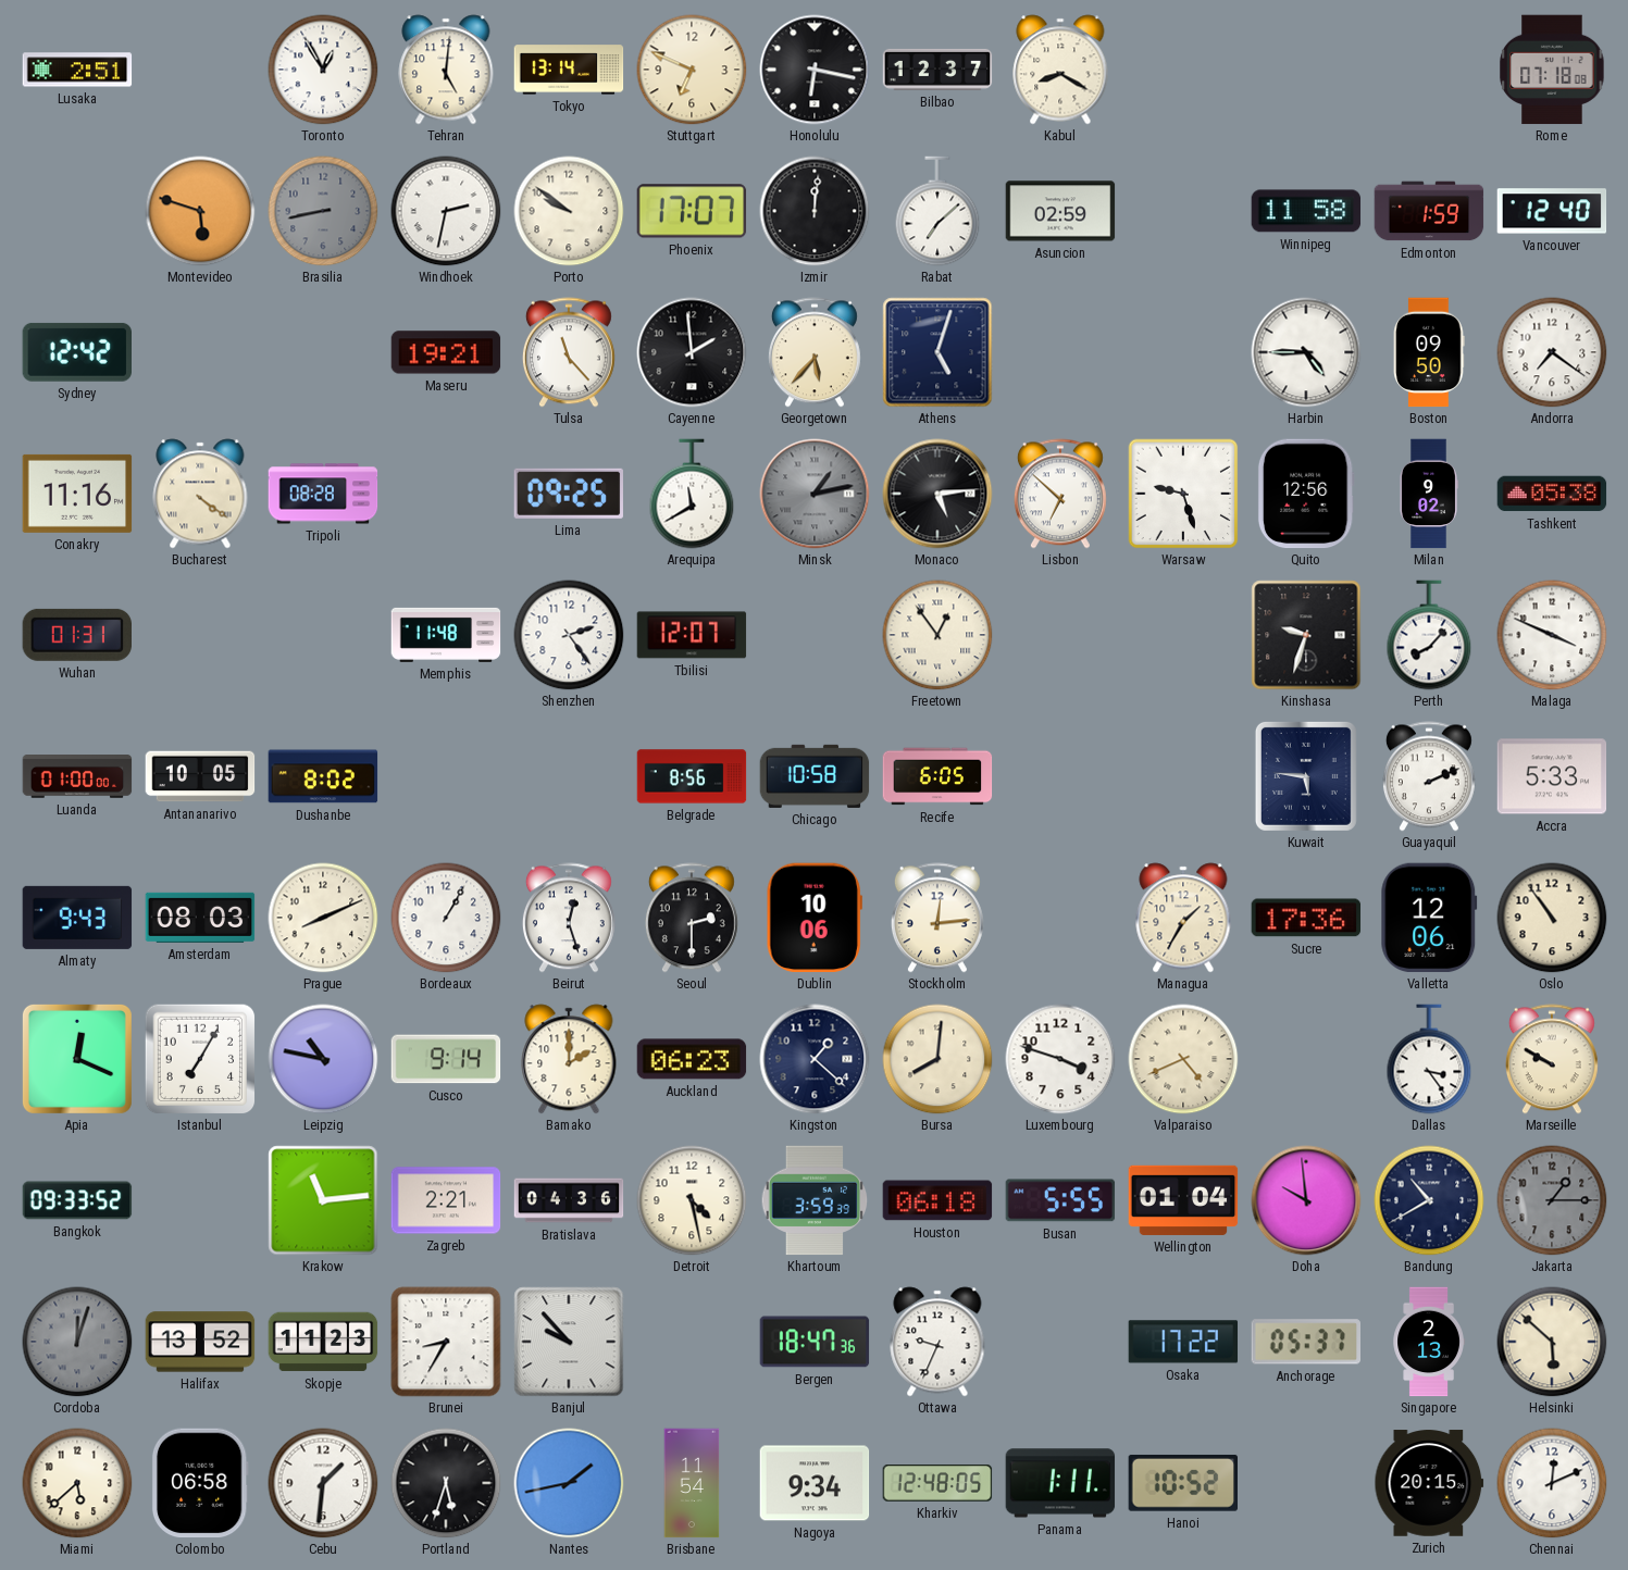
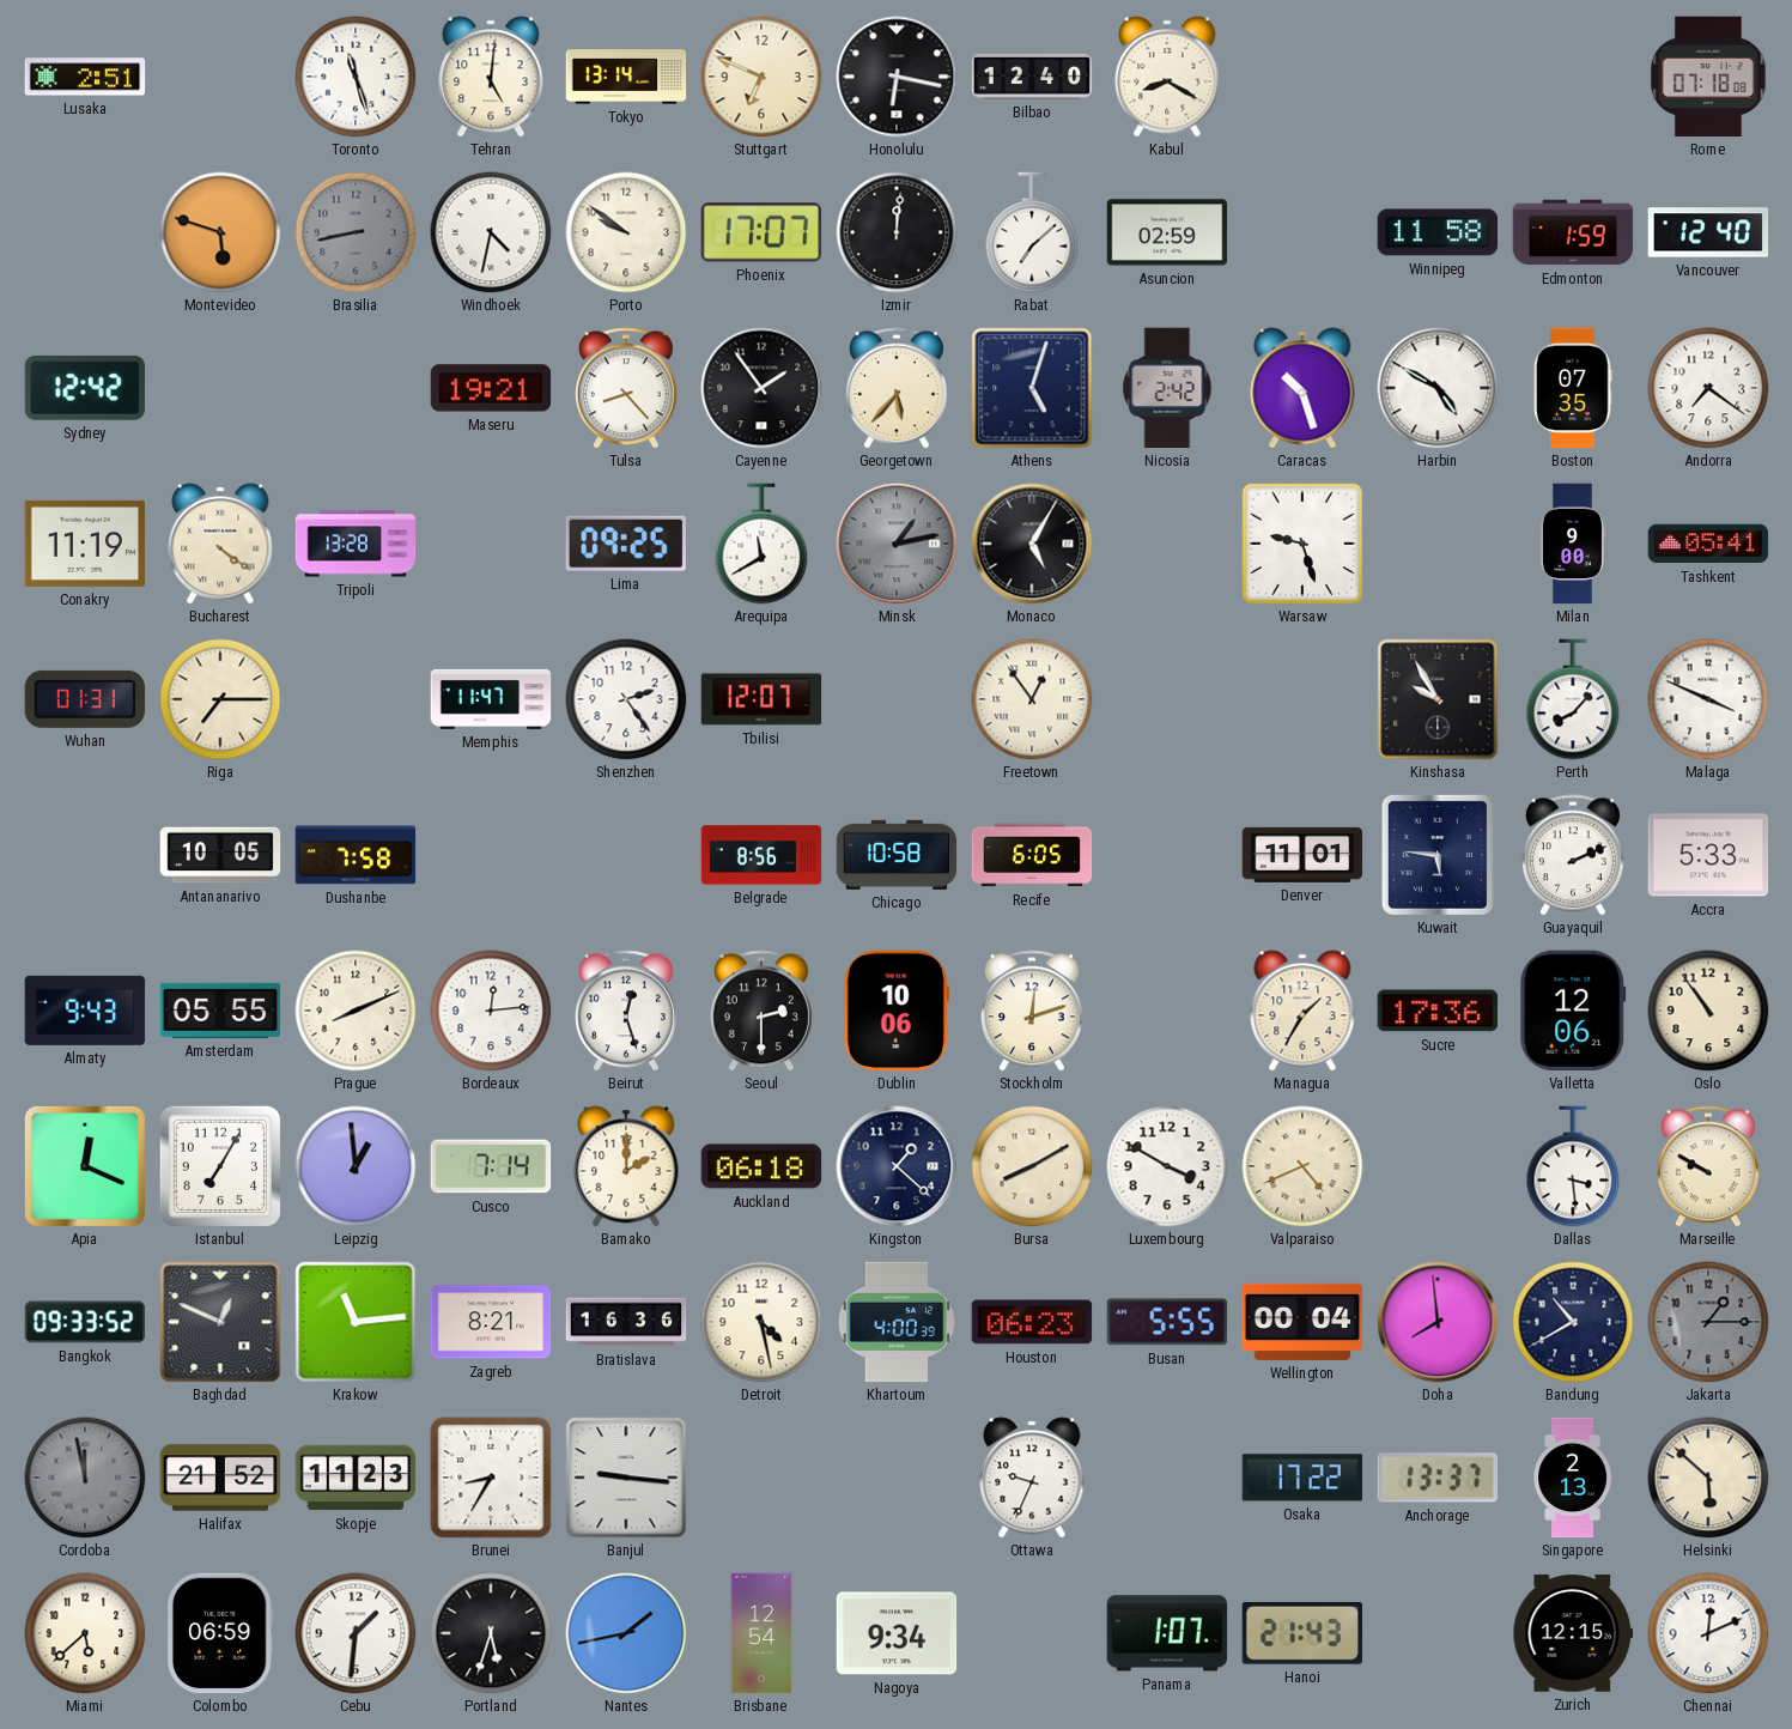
Toronto: 12:55 -> 11:27 (356, 77)
Bilbao: 12:37 -> 12:40 (1032, 77)
Windhoek: 2:32 -> 4:32 (491, 232)
Tulsa: 11:23 -> 8:23 (626, 388)
Cayenne: 1:59 -> 1:54 (761, 388)
Nicosia: none -> 2:42 (1167, 388)
Caracas: none -> 10:27 (1302, 388)
Harbin: 4:45 -> 4:50 (1438, 388)
Boston: 09:50 -> 07:35 (1573, 388)
Conakry: 11:16 -> 11:19 (85, 544)
Tripoli: 08:28 -> 13:28 (356, 544)
Monaco: 5:14 -> 5:05 (1032, 544)
Lisbon: 6:52 -> none (1060, 494)
Quito: 12:56 -> none (1306, 494)
Milan: 9:02 -> 9:00 (1572, 544)
Tashkent: 05:38 -> 05:41 (1708, 544)
Riga: none -> 7:15 (220, 699)
Memphis: 11:48 -> 11:47 (491, 699)
Kinshasa: 9:33 -> 9:55 (1438, 699)
Luanda: 01:00 -> none (77, 777)
Dushanbe: 8:02 -> 7:58 (356, 855)
Denver: none -> 11:01 (1302, 855)
Amsterdam: 08:03 -> 05:55 (220, 1011)
Bordeaux: 1:05 -> 12:14 (491, 1011)
Stockholm: 12:14 -> 12:12 (1032, 1011)
Leipzig: 10:47 -> 12:59 (356, 1166)
Cusco: 9:14 -> 7:14 (491, 1166)
Auckland: 06:23 -> 06:18 (761, 1166)
Bursa: 8:01 -> 8:10 (1032, 1166)
Luxembourg: 3:48 -> 3:50 (1167, 1166)
Dallas: 3:24 -> 3:29 (1573, 1166)
Baghdad: none -> 12:49 (220, 1322)
Zagreb: 2:21 -> 8:21 (491, 1322)
Bratislava: 04:36 -> 16:36 (626, 1322)
Khartoum: 3:59 -> 4:00 (897, 1322)
Houston: 06:18 -> 06:23 (1032, 1322)
Wellington: 01:04 -> 00:04 (1302, 1322)
Doha: 9:59 -> 7:59 (1438, 1322)
Cordoba: 12:03 -> 11:58 (85, 1478)
Halifax: 13:52 -> 21:52 (220, 1478)
Banjul: 9:53 -> 9:16 (626, 1478)
Bergen: 18:47 -> none (815, 1342)
Anchorage: 05:37 -> 13:37 (1436, 1478)
Colombo: 06:58 -> 06:59 (220, 1633)
Brisbane: 11:54 -> 12:54 (761, 1633)
Kharkiv: 12:48 -> none (937, 1484)
Panama: 1:11 -> 1:07 (1167, 1633)
Hanoi: 10:52 -> 21:43 (1301, 1633)
Zurich: 20:15 -> 12:15 (1573, 1633)
